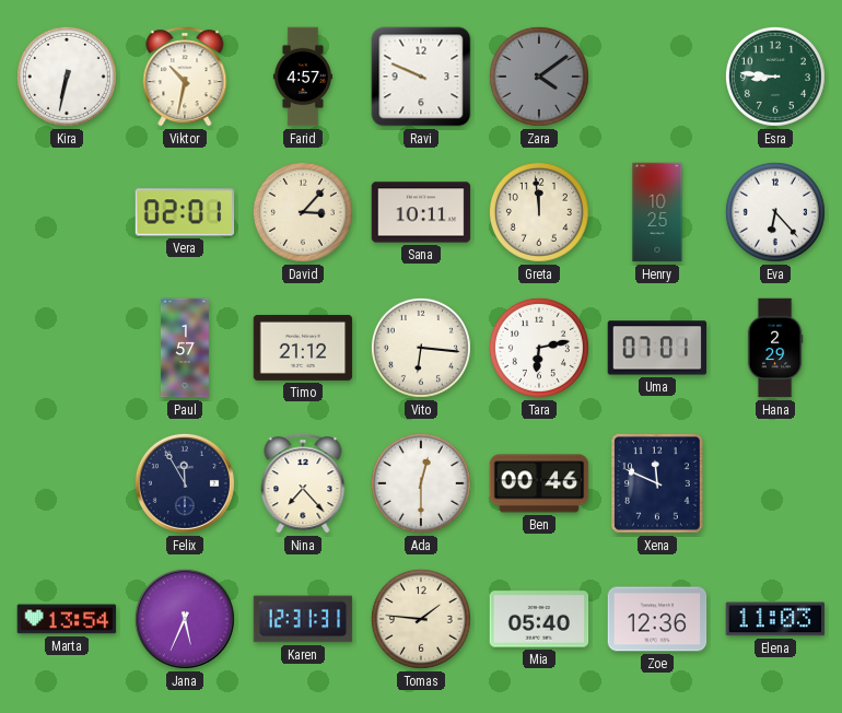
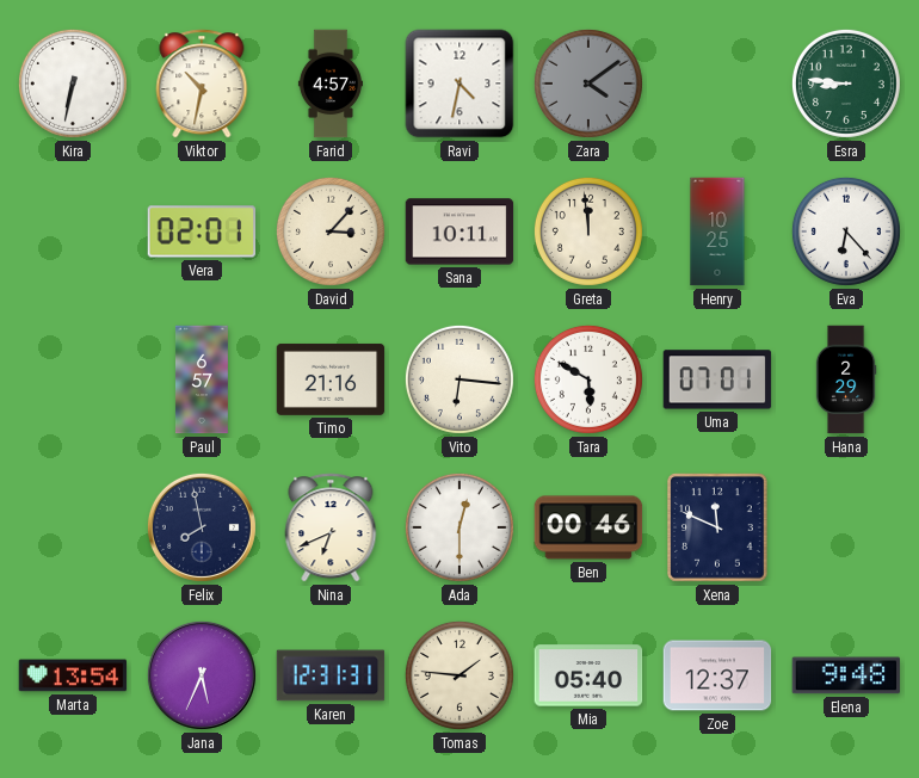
Ravi: 9:49 -> 4:32 (459, 84)
Paul: 1:57 -> 6:57 (202, 379)
Timo: 21:12 -> 21:16 (331, 379)
Tara: 6:13 -> 5:50 (588, 379)
Felix: 11:55 -> 7:58 (202, 527)
Nina: 7:23 -> 6:41 (331, 527)
Zoe: 12:36 -> 12:37 (717, 675)
Elena: 11:03 -> 9:48 (846, 675)
